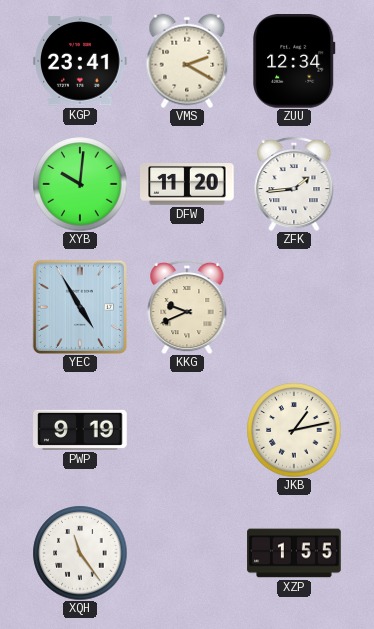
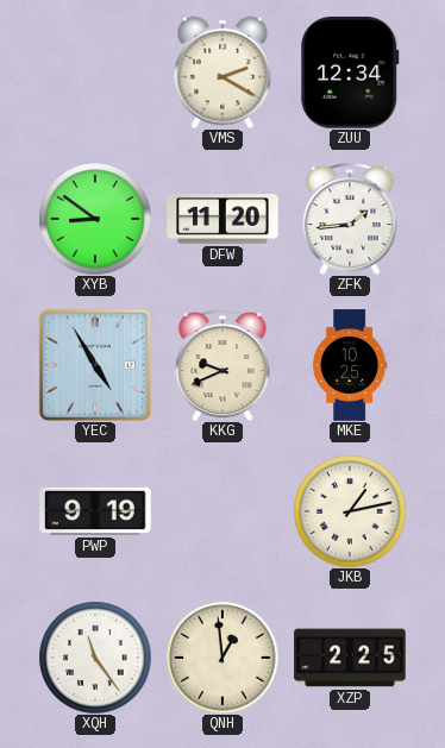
KGP: 23:41 -> none (80, 61)
XYB: 10:01 -> 8:51 (95, 219)
MKE: none -> 10:25 (351, 365)
QNH: none -> 12:59 (223, 658)
XZP: 1:55 -> 2:25 (350, 658)
